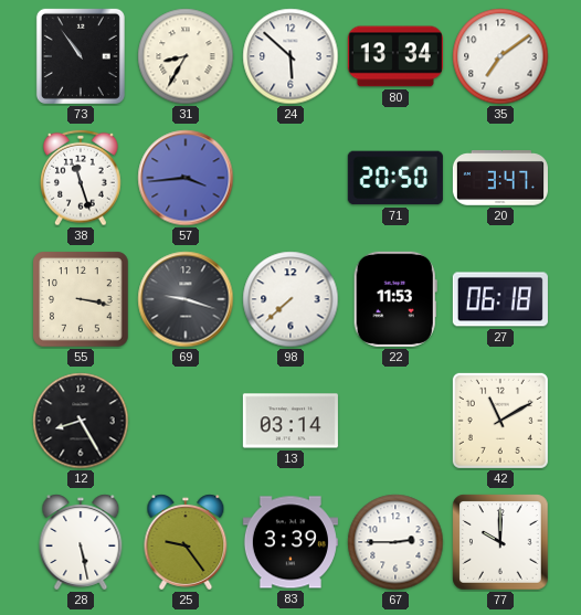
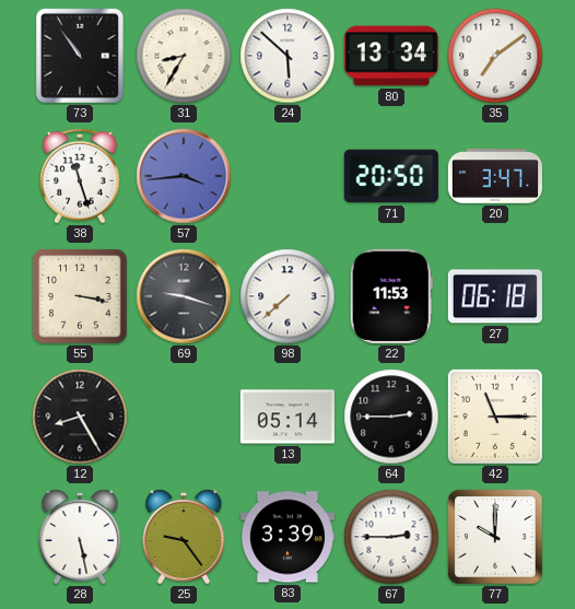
13: 03:14 -> 05:14 (287, 417)
64: none -> 2:45 (391, 417)
42: 11:10 -> 11:15 (495, 417)
